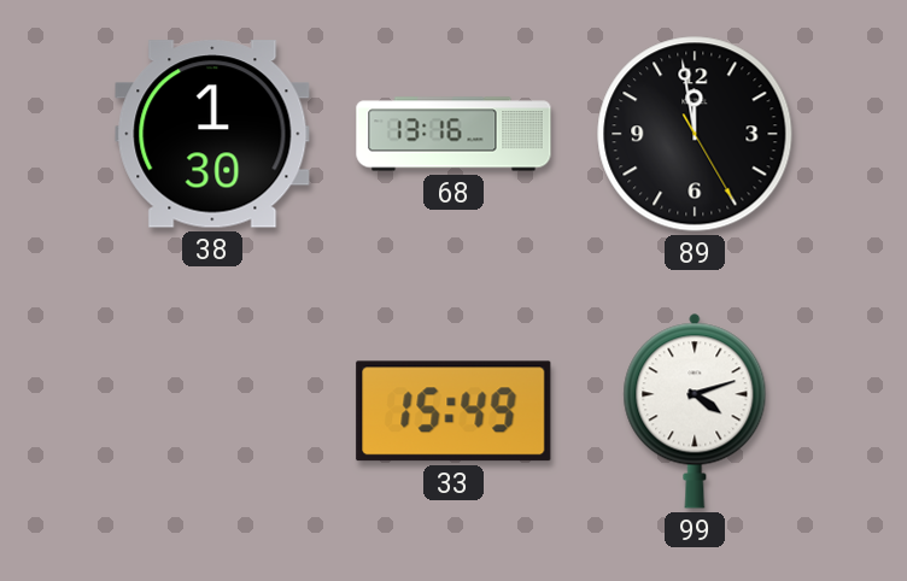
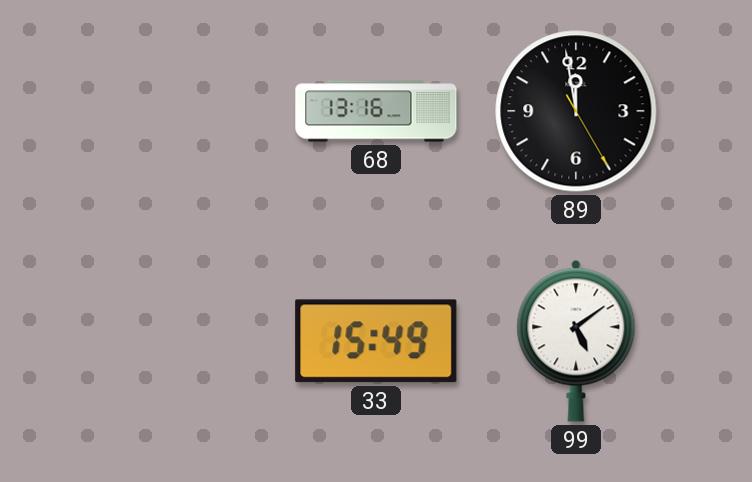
38: 1:30 -> none (212, 134)
99: 4:12 -> 5:09 (576, 341)
